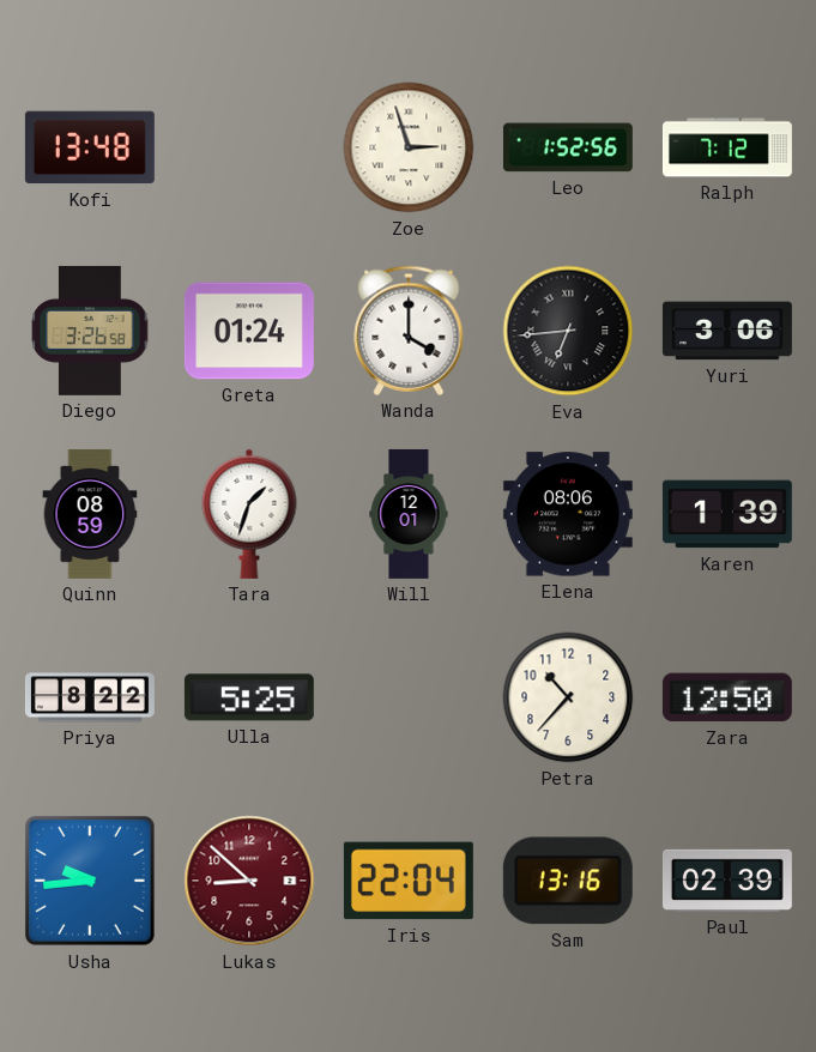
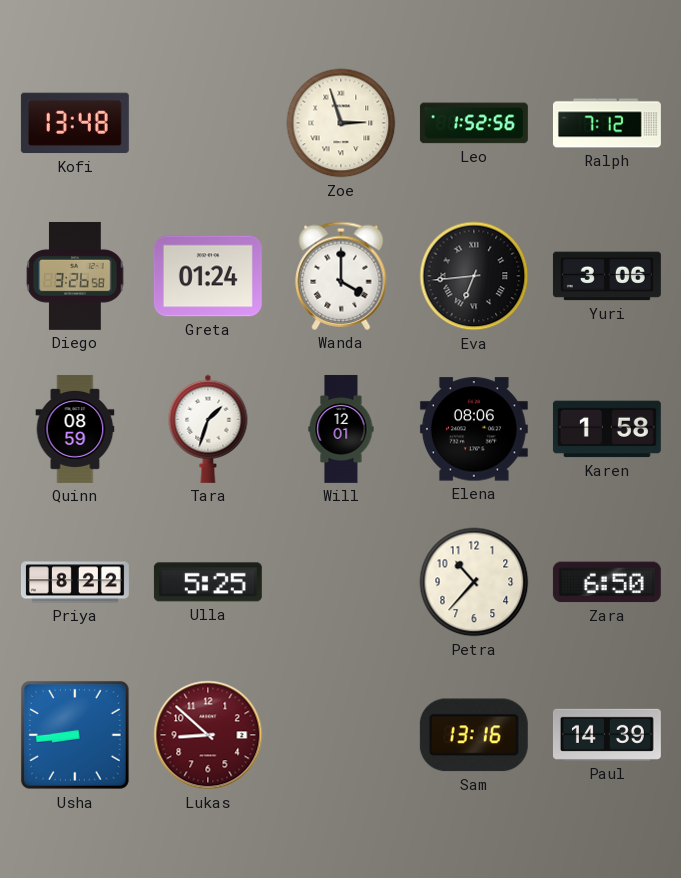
Karen: 1:39 -> 1:58 (607, 429)
Zara: 12:50 -> 6:50 (607, 582)
Usha: 9:44 -> 8:44 (75, 735)
Iris: 22:04 -> none (409, 881)
Paul: 02:39 -> 14:39 (607, 735)
